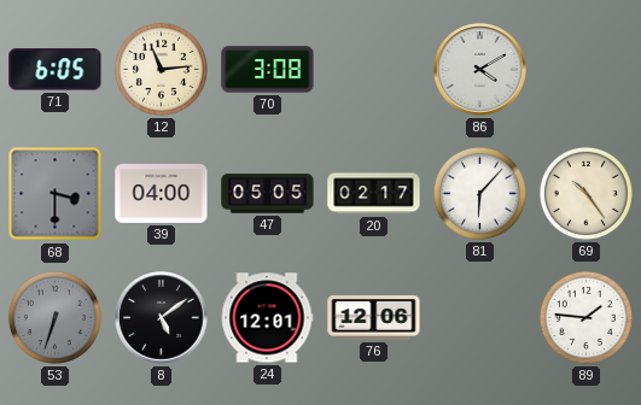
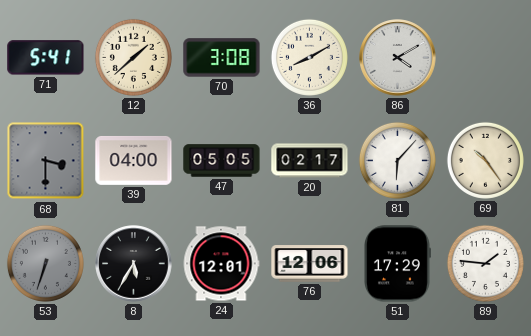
71: 6:05 -> 5:41 (46, 58)
12: 11:14 -> 1:38 (133, 57)
36: none -> 8:10 (309, 57)
8: 5:09 -> 5:35 (134, 264)
51: none -> 17:29 (398, 264)
